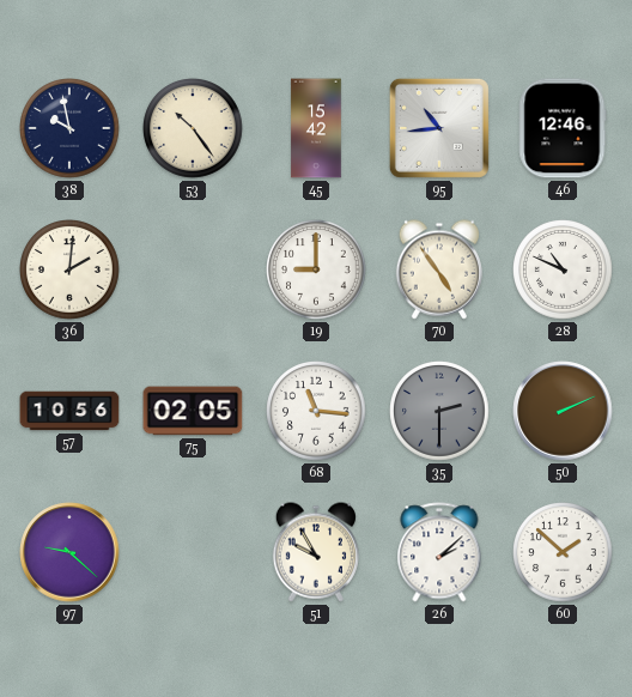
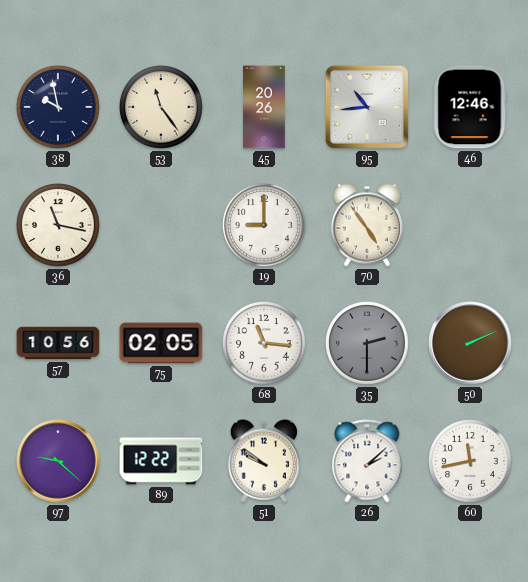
53: 10:24 -> 11:24 (162, 108)
45: 15:42 -> 20:26 (264, 107)
36: 2:01 -> 11:17 (59, 226)
28: 10:49 -> none (564, 271)
89: none -> 12:22 (161, 461)
51: 9:55 -> 9:51 (264, 461)
60: 1:52 -> 11:43 (471, 462)
